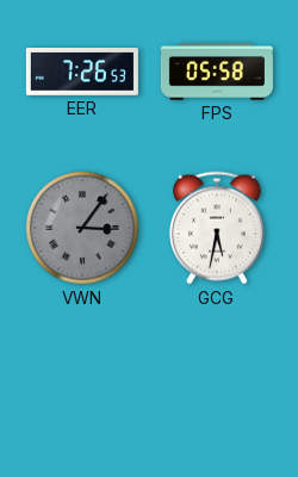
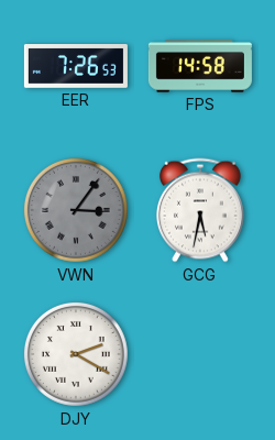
FPS: 05:58 -> 14:58 (200, 66)
DJY: none -> 2:20 (76, 354)
